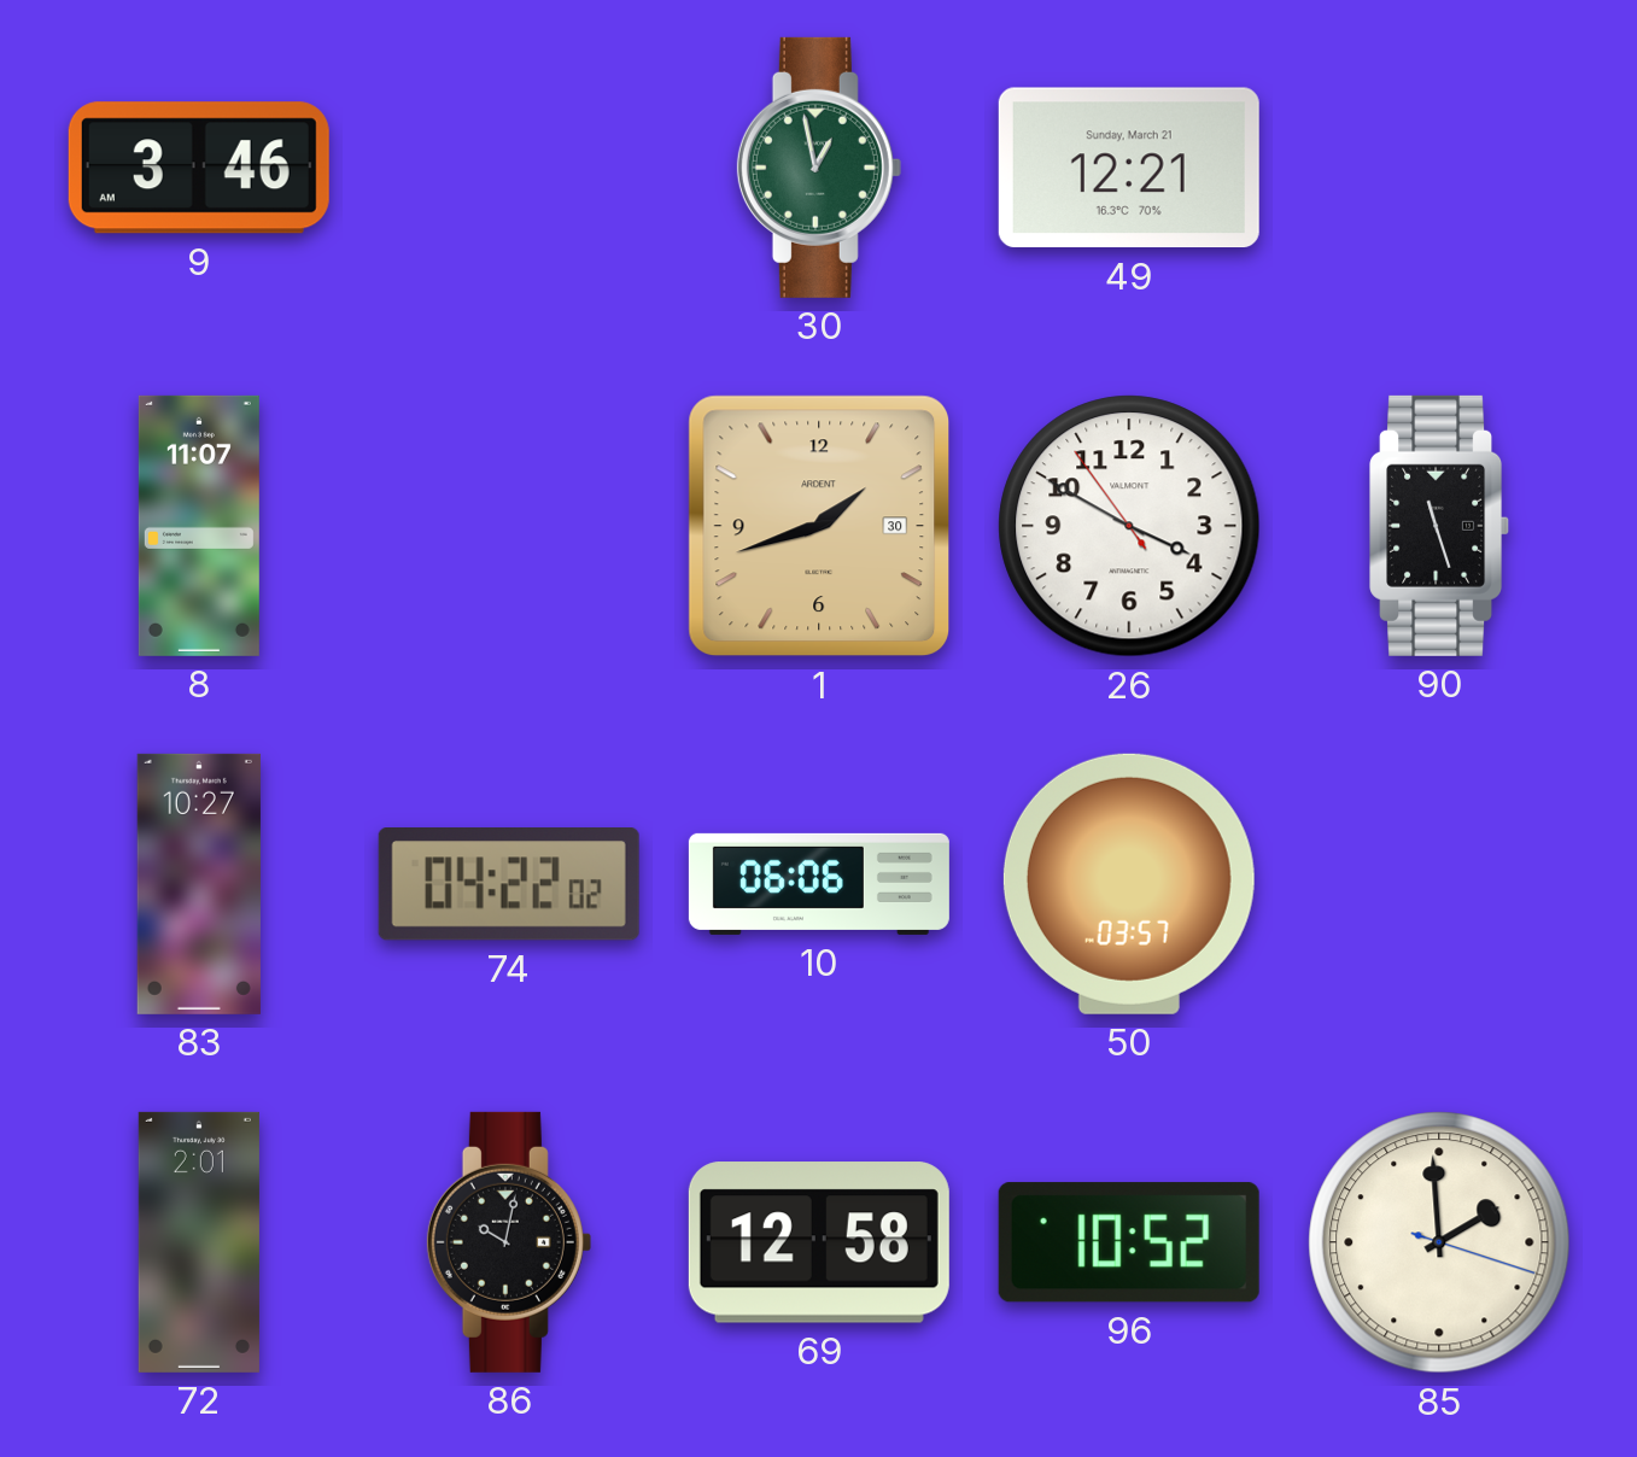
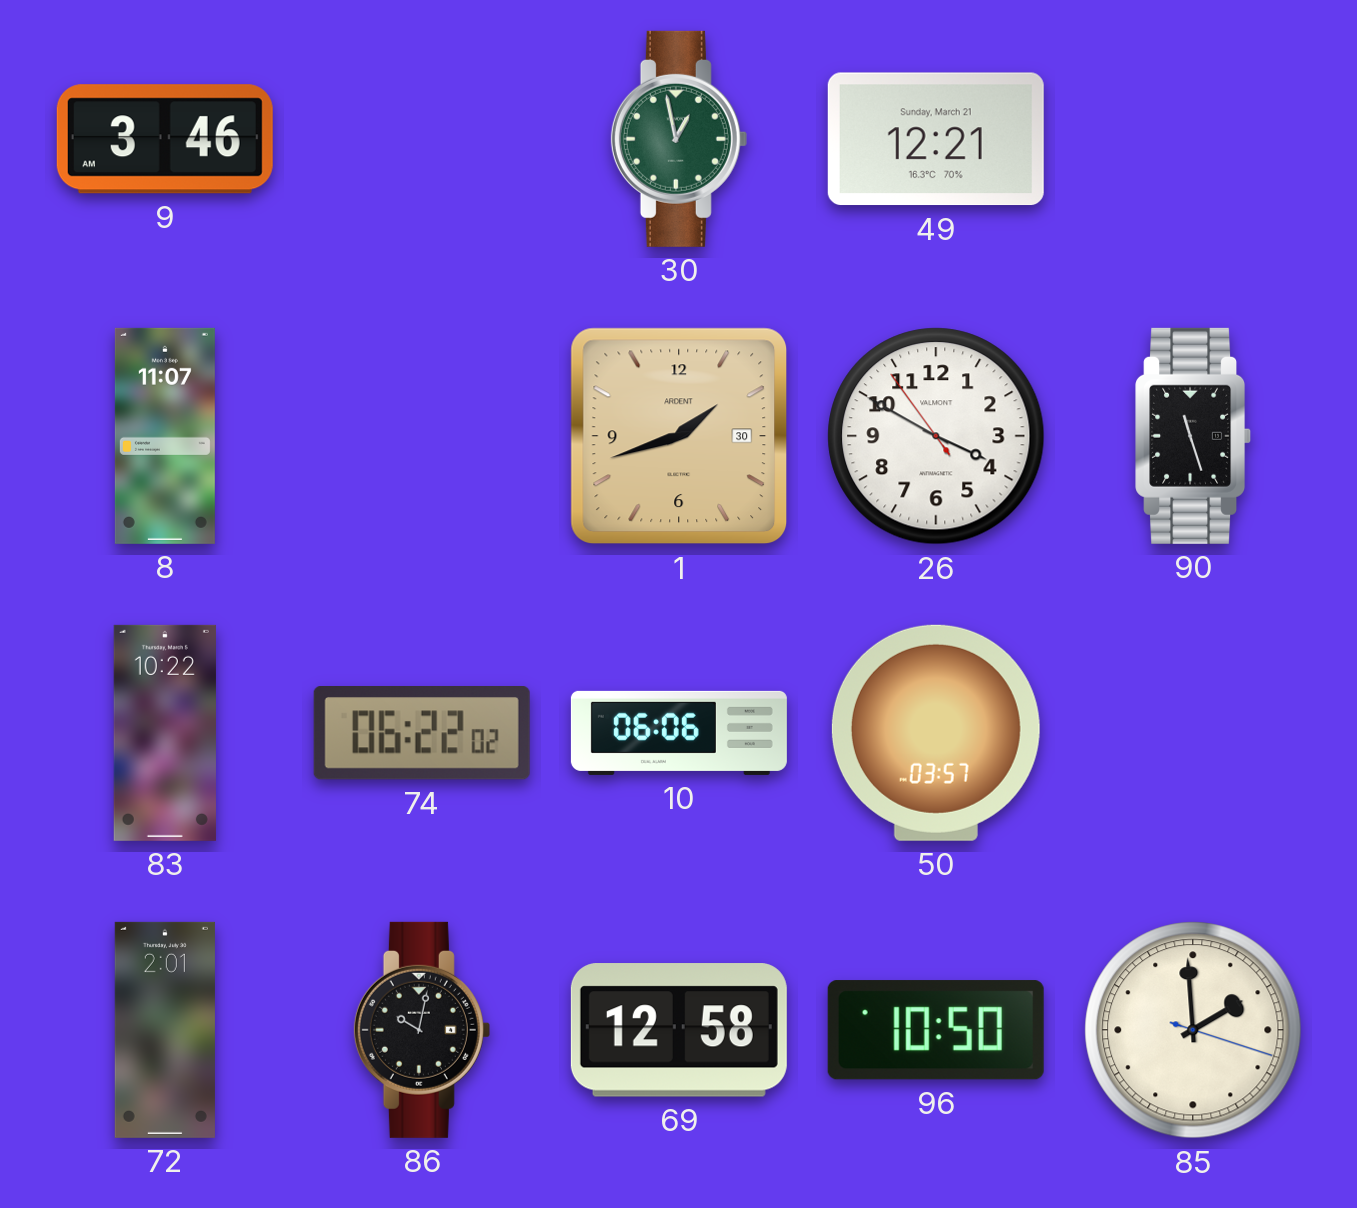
83: 10:27 -> 10:22 (165, 733)
74: 04:22 -> 06:22 (422, 734)
96: 10:52 -> 10:50 (936, 1030)
